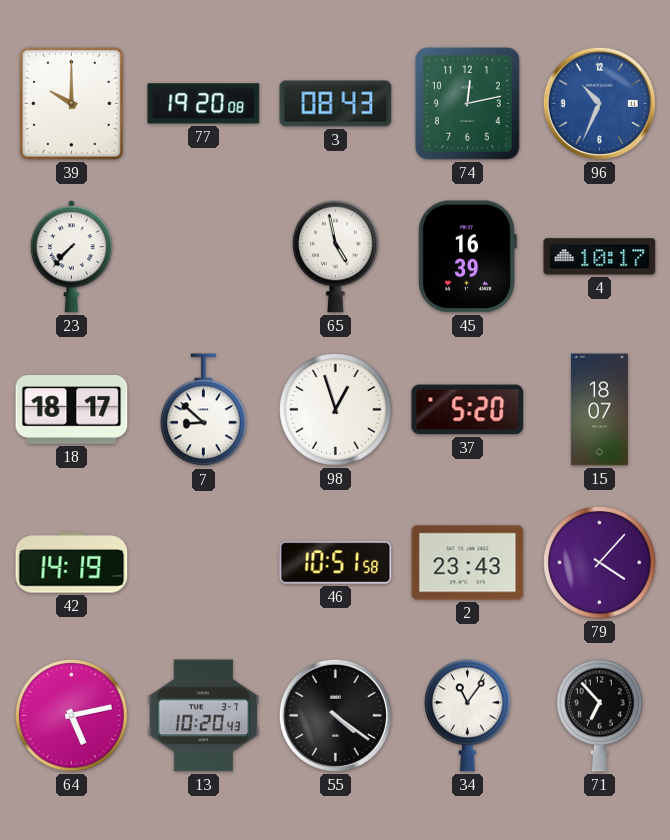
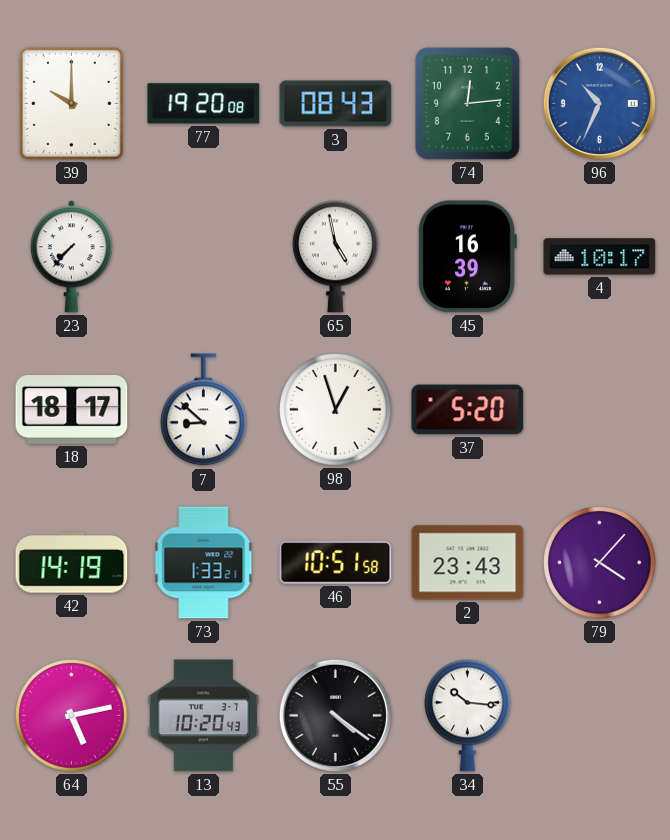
74: 12:13 -> 12:14 (467, 103)
15: 18:07 -> none (599, 410)
73: none -> 1:33 (204, 563)
34: 11:06 -> 10:16 (468, 715)
71: 6:53 -> none (600, 715)
